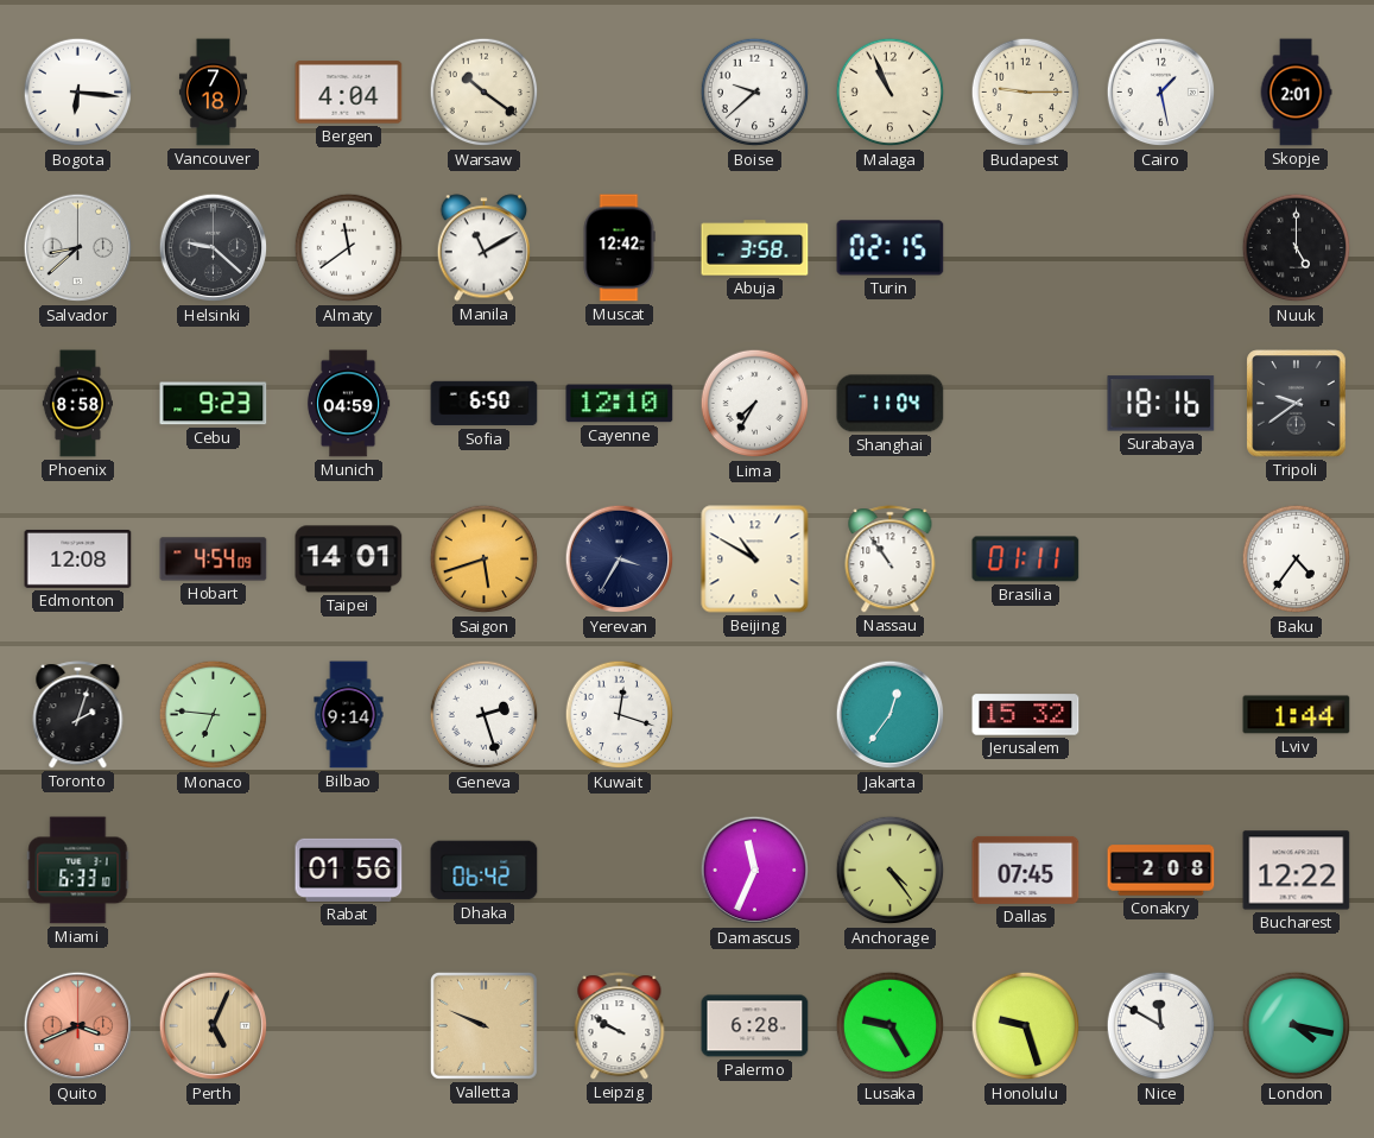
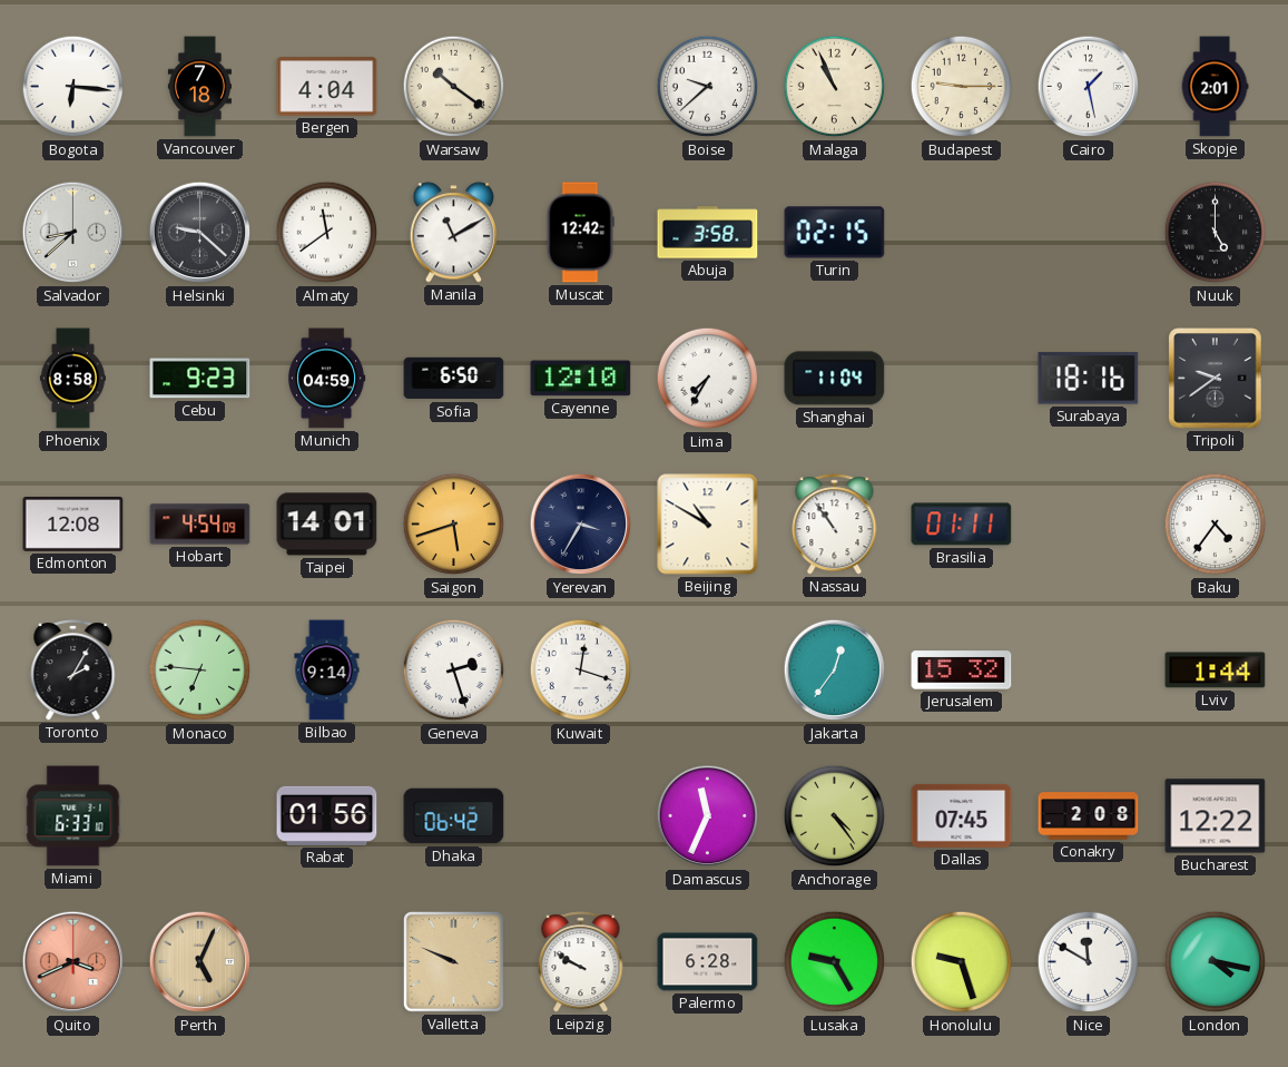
Toronto: 2:03 -> 2:05 (73, 670)
